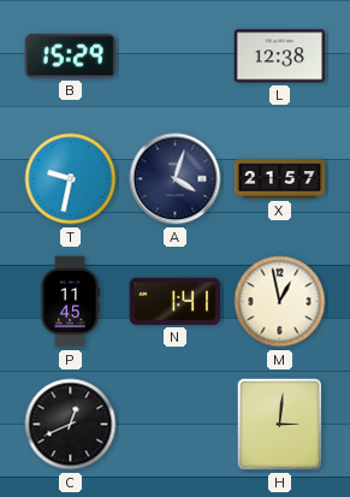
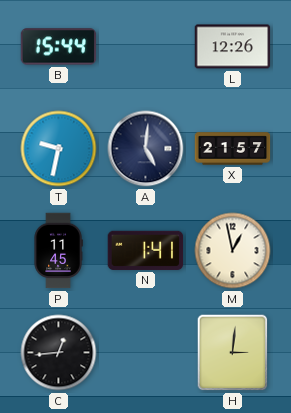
B: 15:29 -> 15:44 (59, 47)
L: 12:38 -> 12:26 (233, 47)
A: 4:03 -> 5:01 (146, 149)
C: 12:41 -> 12:44 (59, 353)
